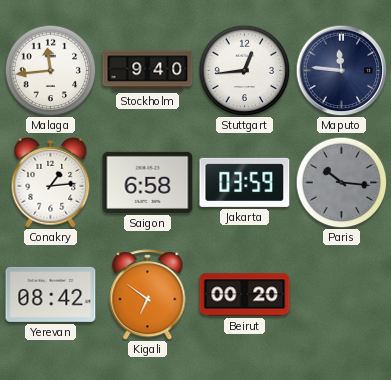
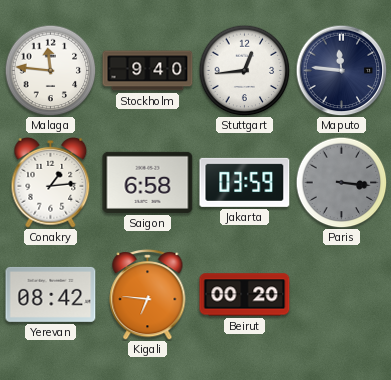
Malaga: 11:44 -> 11:46 (50, 70)
Paris: 10:16 -> 3:16 (341, 182)
Kigali: 6:51 -> 6:46 (148, 295)
